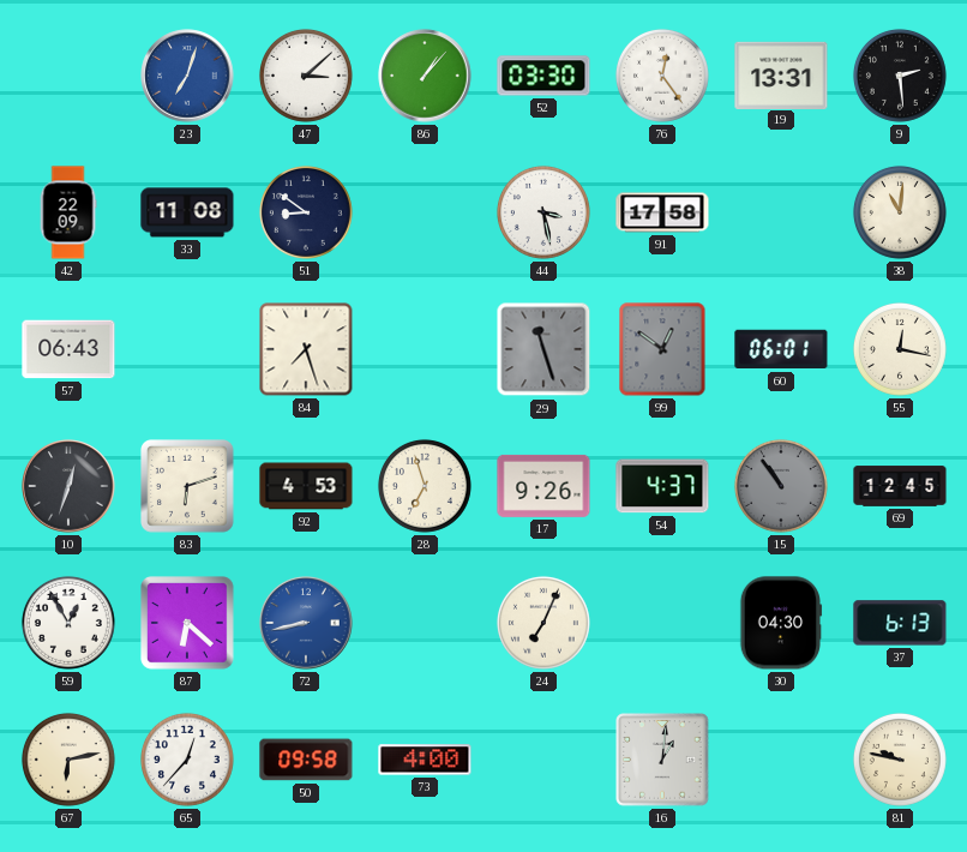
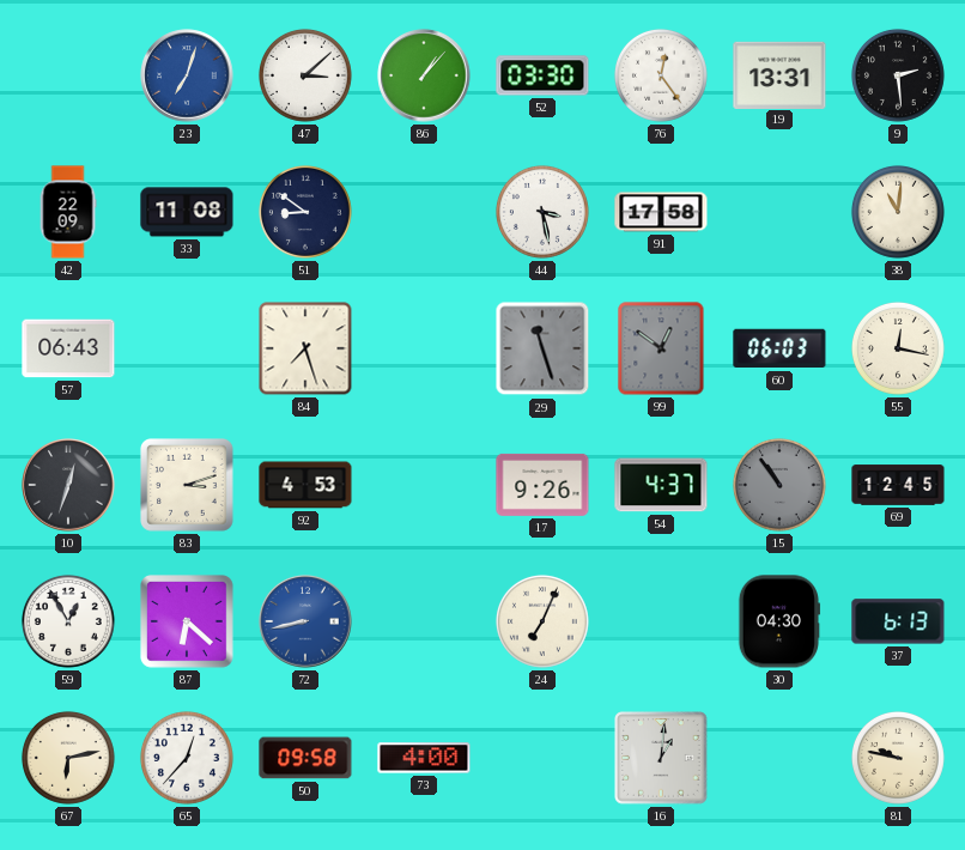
60: 06:01 -> 06:03 (779, 348)
83: 6:12 -> 3:12 (188, 486)
28: 6:57 -> none (425, 486)
